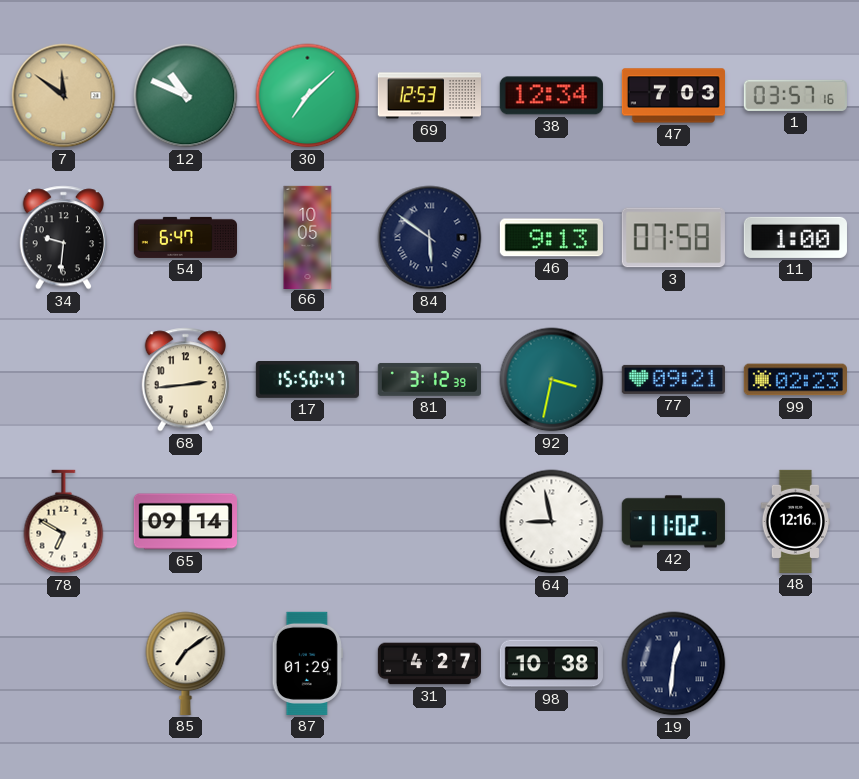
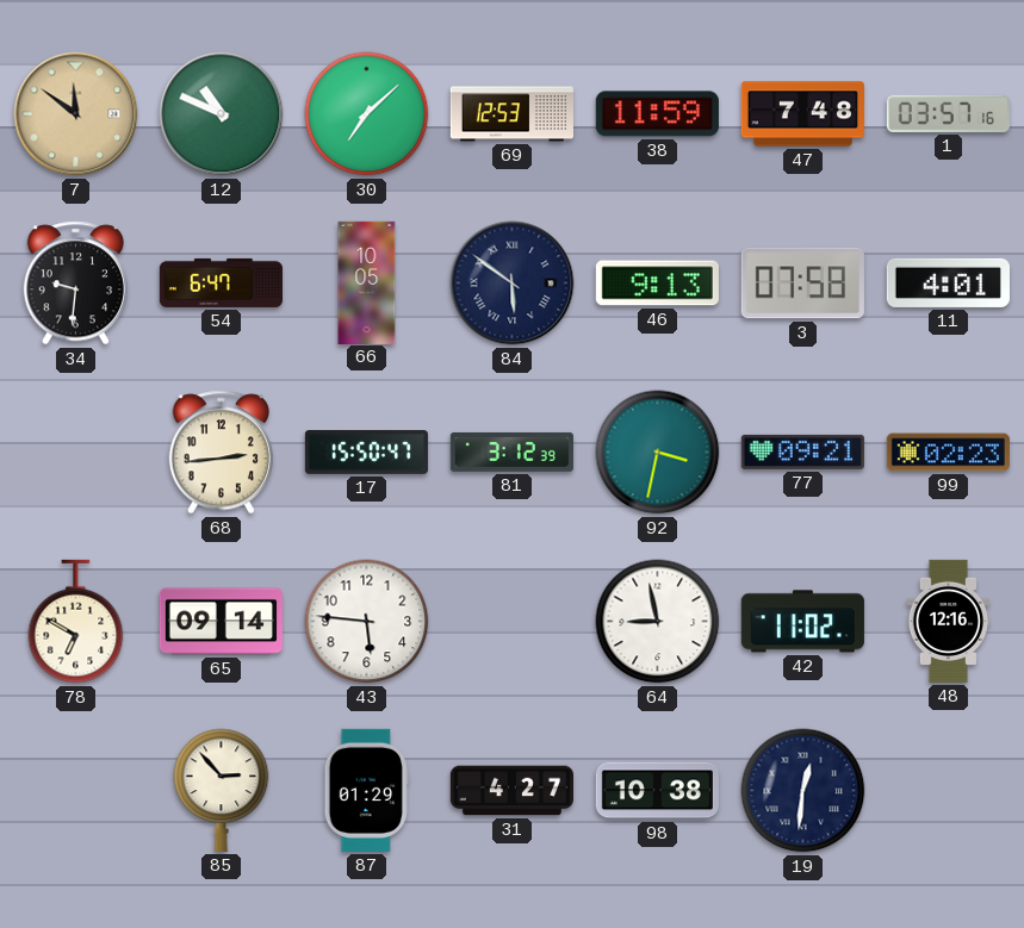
38: 12:34 -> 11:59 (657, 114)
47: 7:03 -> 7:48 (802, 114)
11: 1:00 -> 4:01 (948, 282)
43: none -> 5:46 (367, 622)
85: 7:09 -> 2:53 (222, 790)
